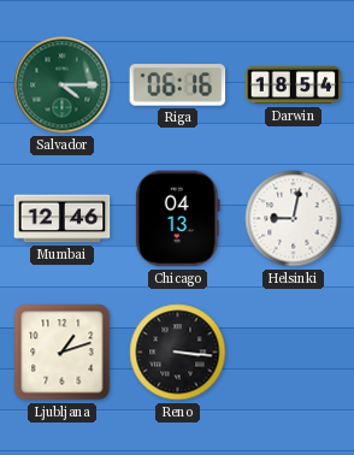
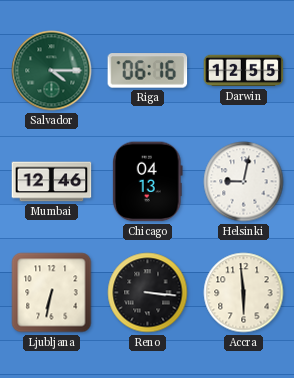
Darwin: 18:54 -> 12:55 (244, 71)
Ljubljana: 1:12 -> 6:32 (52, 293)
Accra: none -> 5:59 (244, 293)
